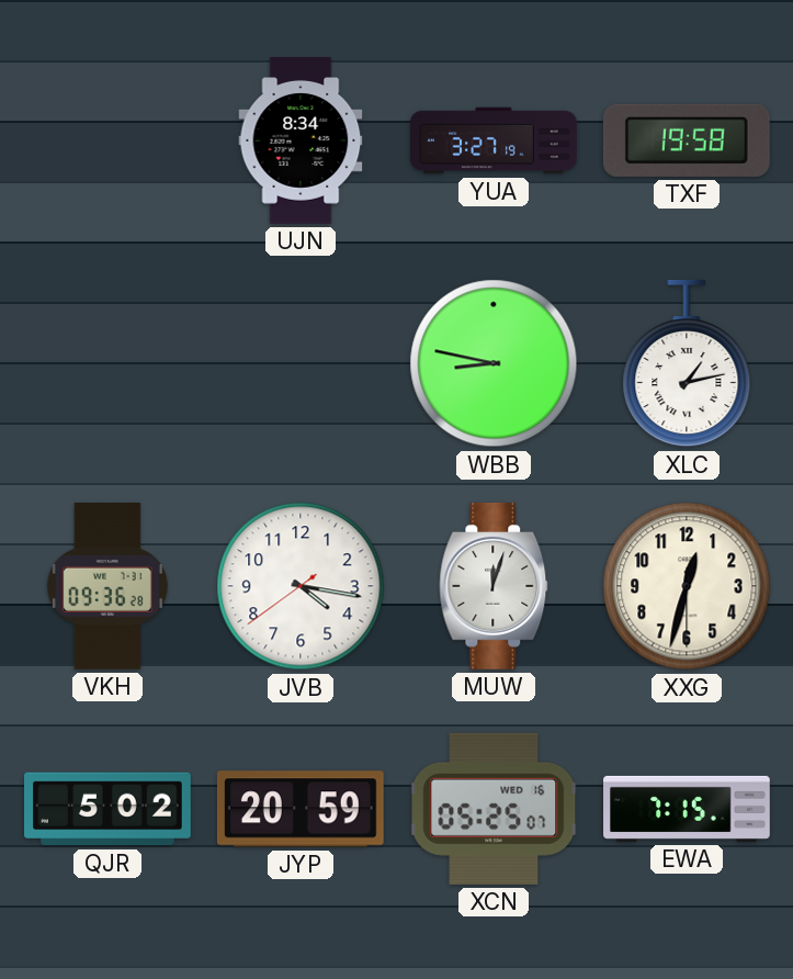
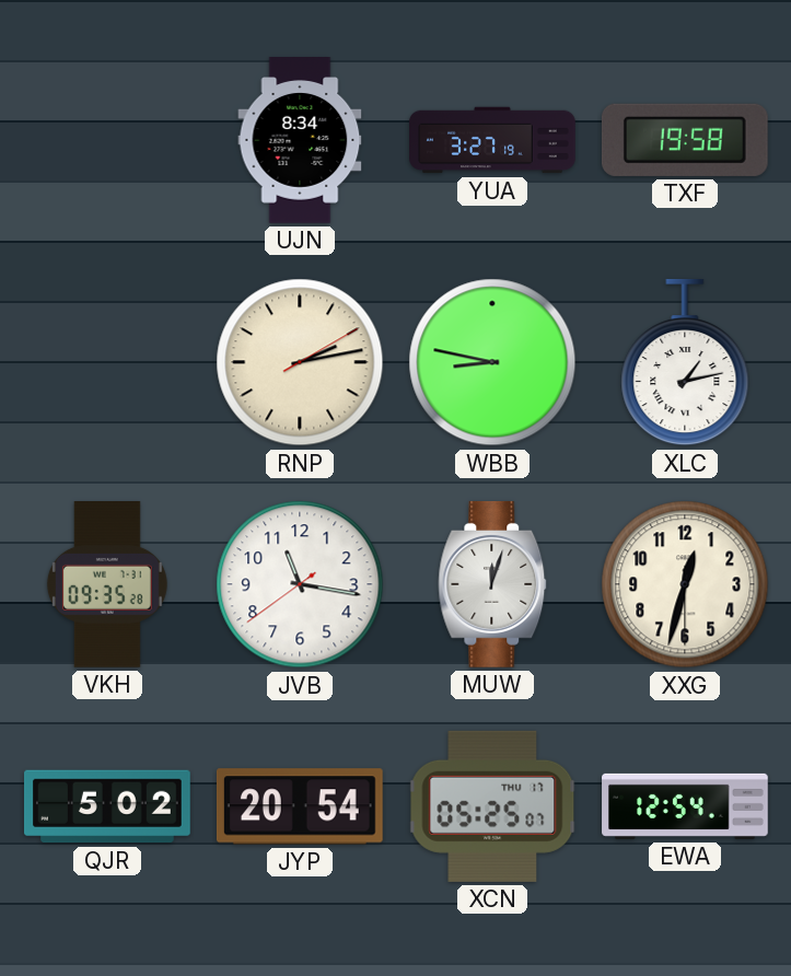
RNP: none -> 2:13 (300, 362)
VKH: 09:36 -> 09:35 (107, 585)
JVB: 4:16 -> 11:16 (300, 584)
JYP: 20:59 -> 20:54 (300, 806)
XCN date: WED 16 -> THU 17 (492, 806)
EWA: 7:15 -> 12:54 (685, 806)
